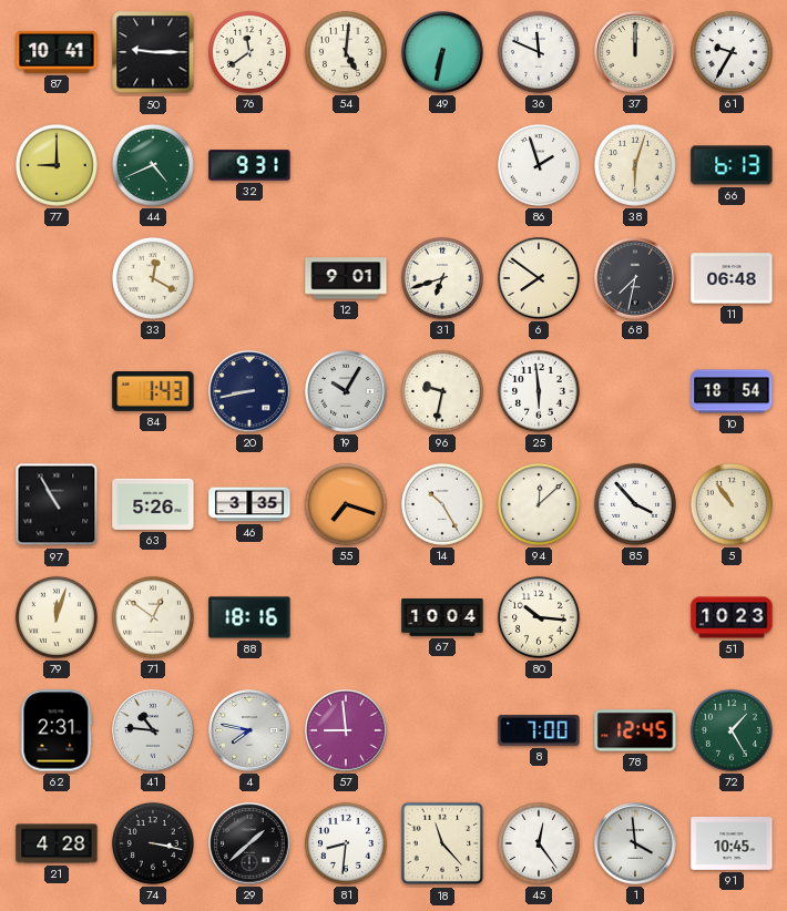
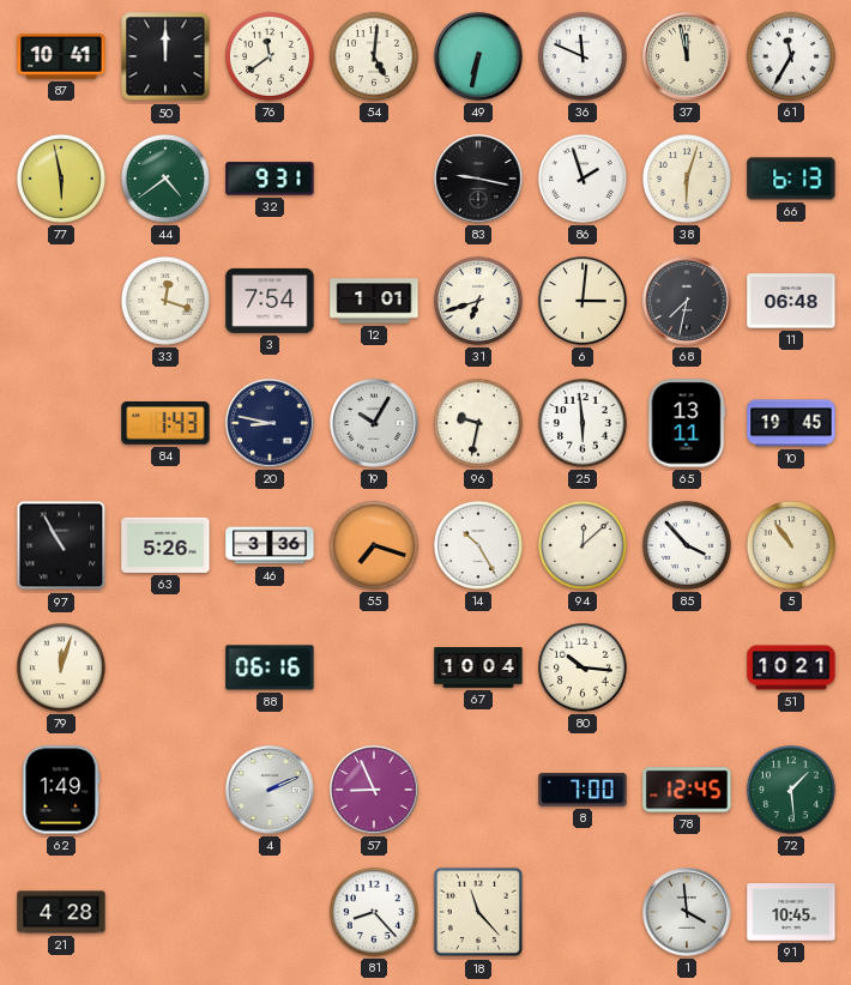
50: 9:15 -> 12:00 (165, 56)
37: 12:00 -> 11:58 (687, 56)
61: 9:35 -> 11:35 (791, 56)
77: 9:00 -> 5:58 (61, 179)
44: 4:41 -> 4:39 (165, 179)
83: none -> 9:17 (478, 179)
33: 12:20 -> 12:18 (165, 301)
3: none -> 7:54 (270, 301)
12: 9:01 -> 1:01 (374, 301)
6: 7:51 -> 3:01 (583, 301)
20: 8:43 -> 8:47 (270, 423)
65: none -> 13:11 (687, 423)
10: 18:54 -> 19:45 (791, 423)
46: 3:35 -> 3:36 (270, 545)
71: 12:51 -> none (153, 617)
88: 18:16 -> 06:16 (270, 667)
51: 10:23 -> 10:21 (791, 667)
62: 2:31 -> 1:49 (61, 790)
41: 10:46 -> none (153, 730)
4: 7:47 -> 2:11 (270, 790)
57: 8:59 -> 8:56 (374, 790)
72: 1:25 -> 1:29 (791, 790)
74: 3:17 -> none (153, 843)
29: 1:38 -> none (249, 843)
81: 8:31 -> 8:23 (374, 912)
45: 12:24 -> none (539, 843)
